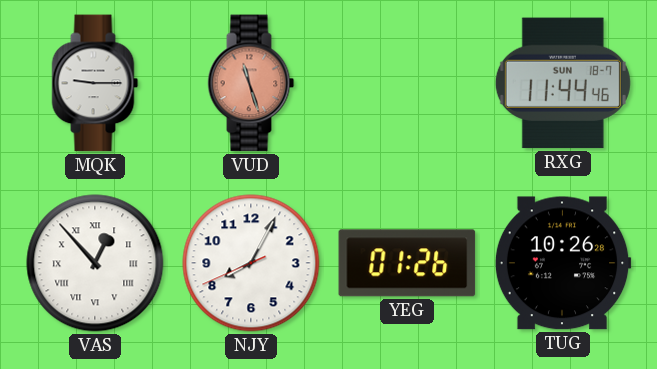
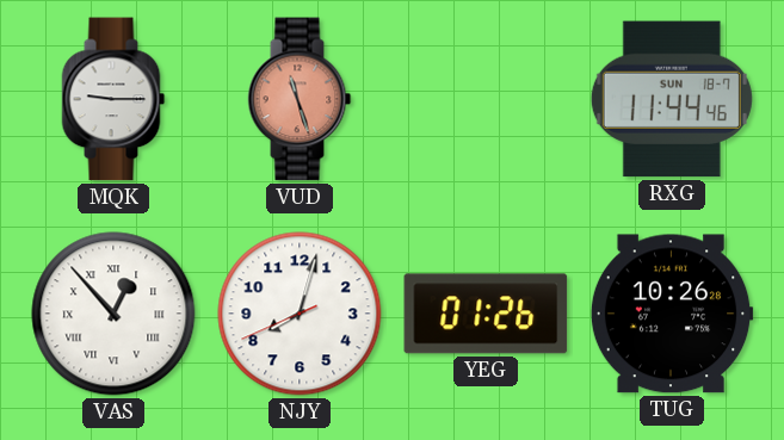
NJY: 8:04 -> 8:02 (300, 314)
